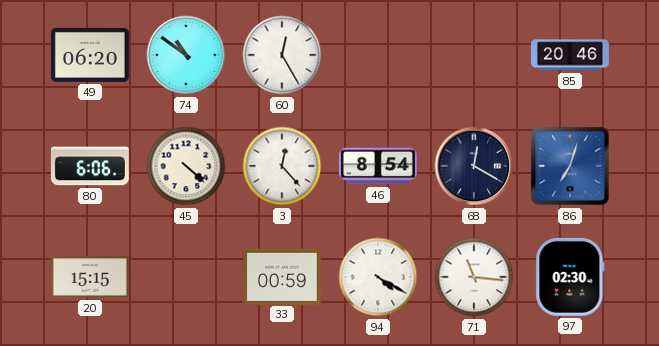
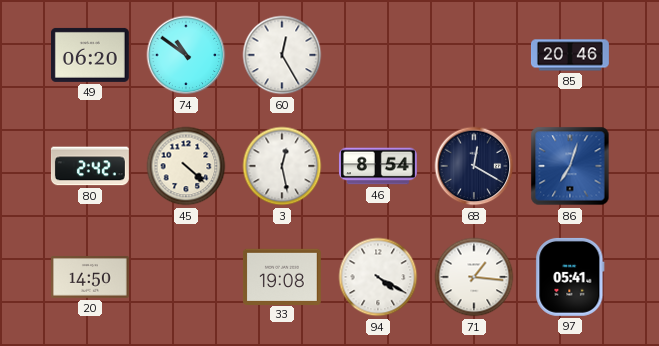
80: 6:06 -> 2:42 (90, 166)
3: 12:23 -> 12:28 (282, 166)
20: 15:15 -> 14:50 (90, 278)
33: 00:59 -> 19:08 (282, 276)
71: 11:16 -> 1:16 (474, 277)
97: 02:30 -> 05:41 (570, 277)
